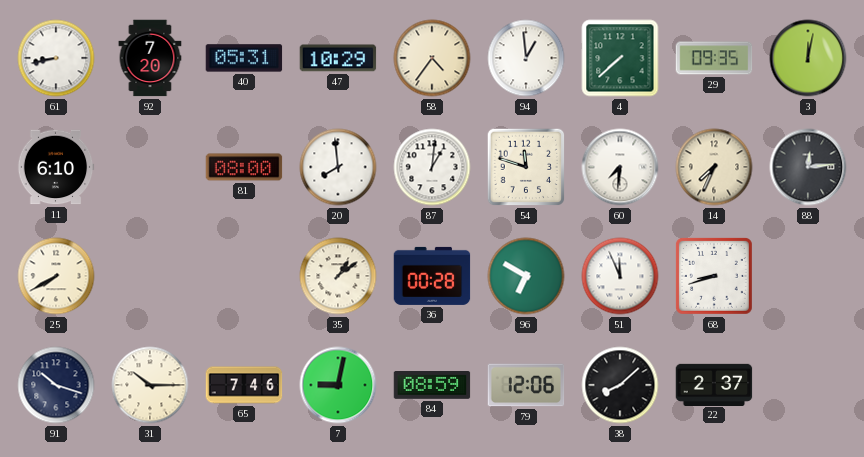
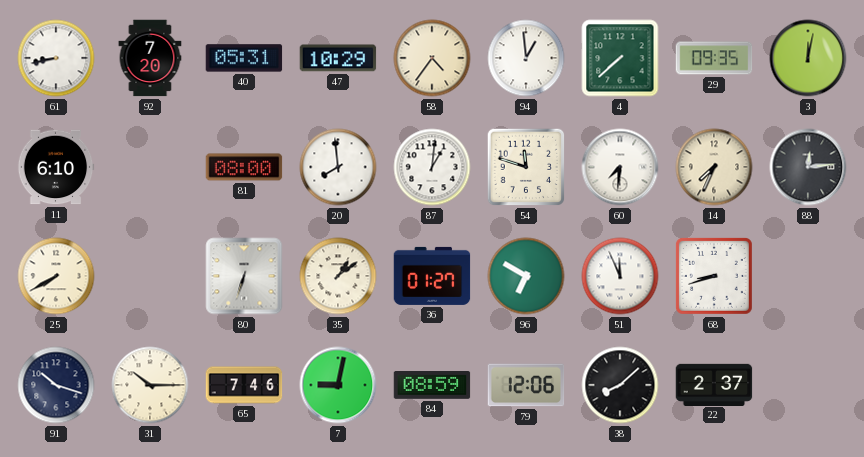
80: none -> 6:33 (244, 276)
36: 00:28 -> 01:27 (432, 276)
